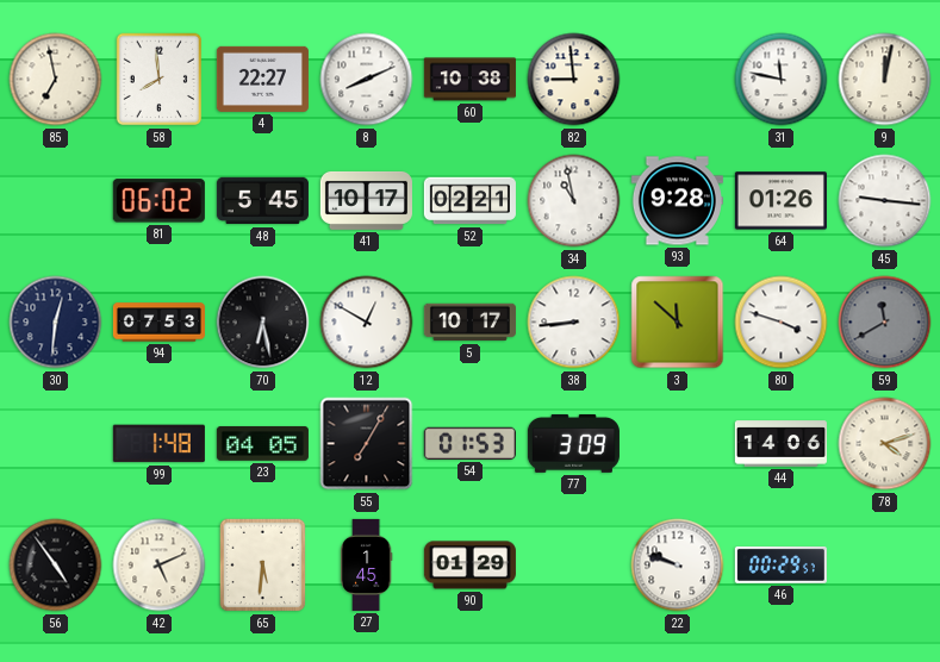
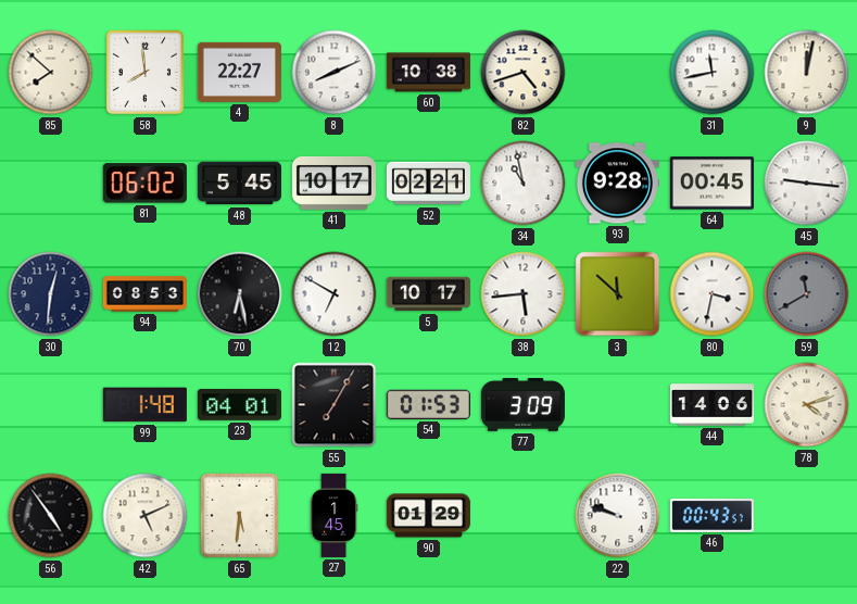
85: 6:58 -> 7:52 (51, 73)
82: 8:59 -> 4:42 (524, 73)
31: 11:47 -> 11:43 (713, 73)
64: 01:26 -> 00:45 (711, 184)
94: 07:53 -> 08:53 (144, 294)
12: 12:50 -> 6:50 (335, 294)
38: 8:44 -> 5:44 (524, 294)
80: 3:48 -> 3:32 (713, 294)
23: 04:05 -> 04:01 (239, 405)
46: 00:29 -> 00:43 (711, 515)
